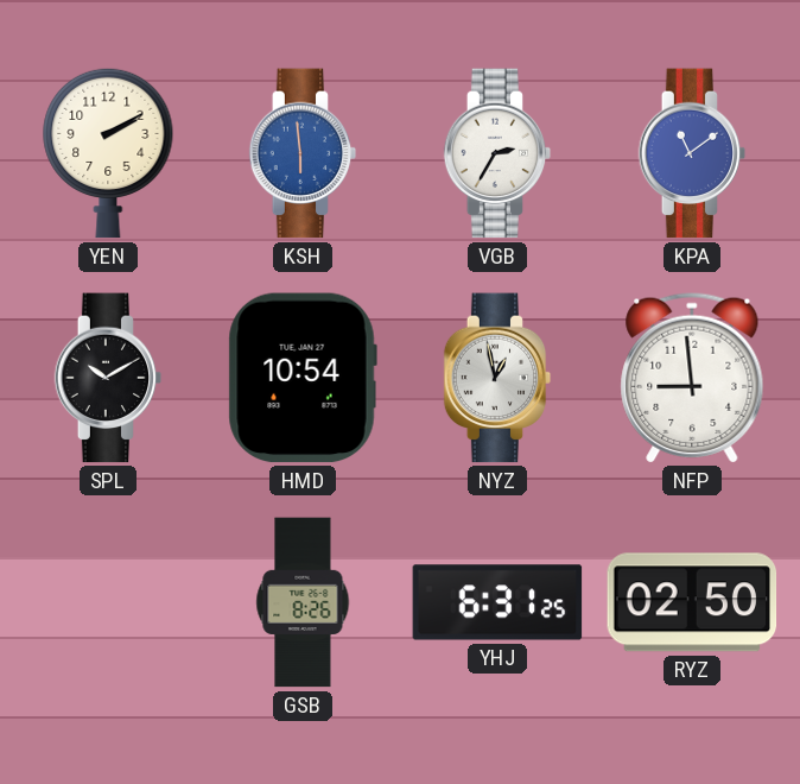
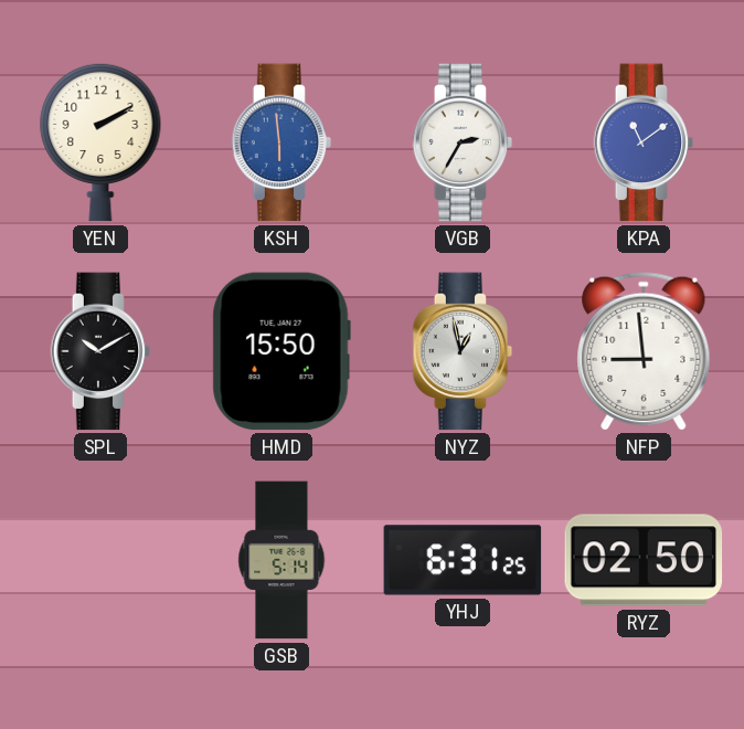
HMD: 10:54 -> 15:50 (281, 351)
GSB: 8:26 -> 5:14 (281, 560)
